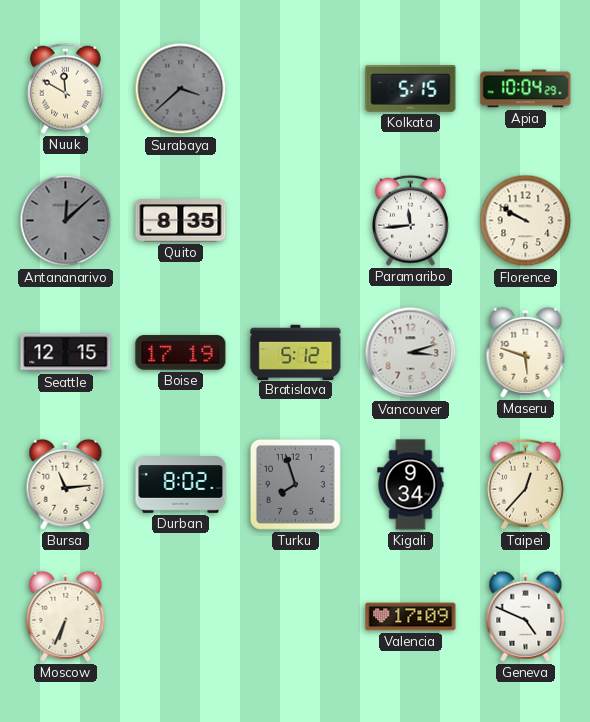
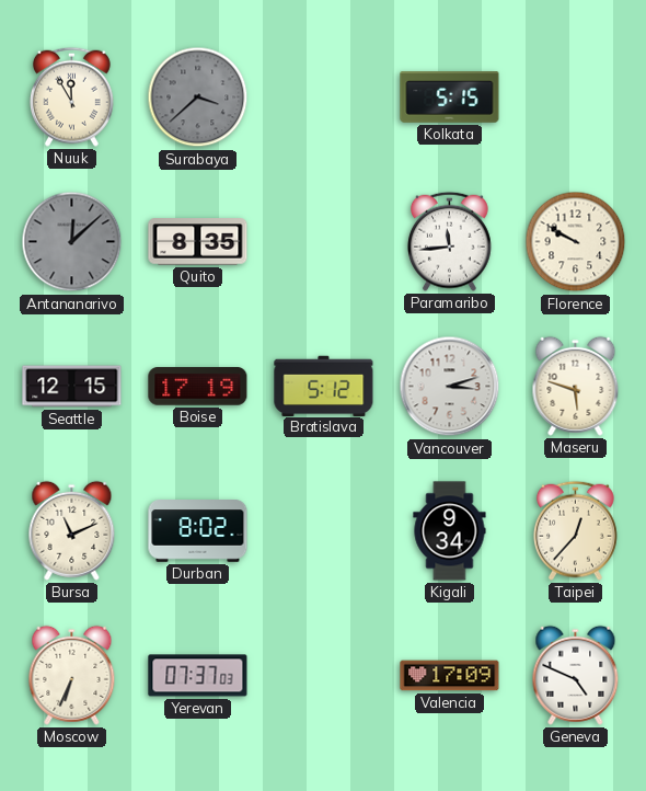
Nuuk: 11:50 -> 11:55 (71, 96)
Apia: 10:04 -> none (526, 89)
Bursa: 11:14 -> 11:11 (72, 530)
Turku: 7:57 -> none (295, 484)
Yerevan: none -> 07:37 (198, 676)
